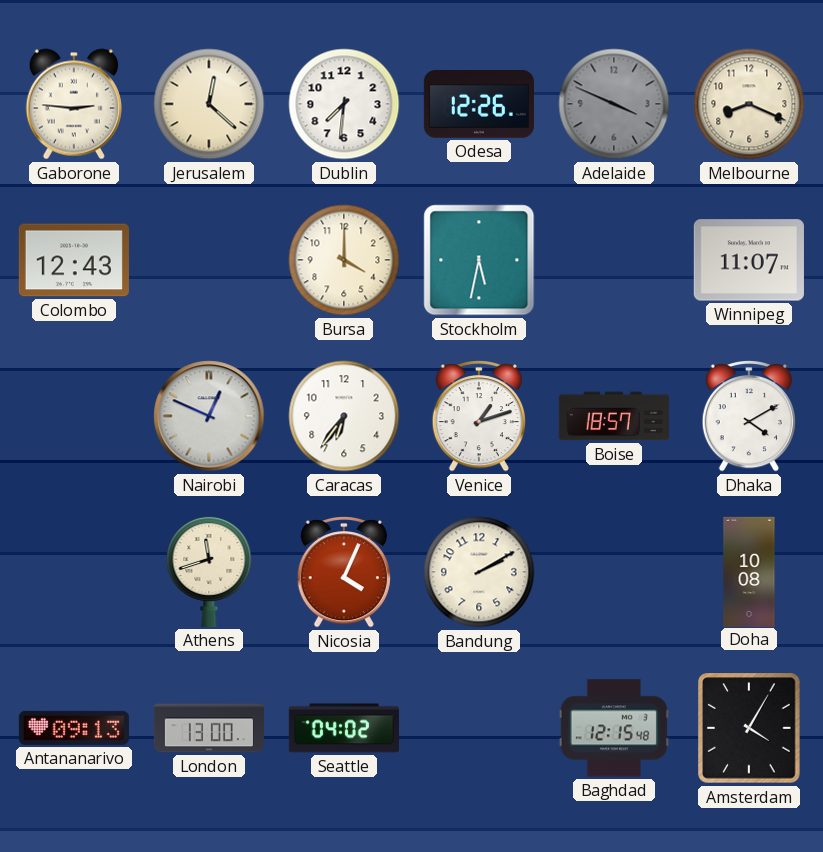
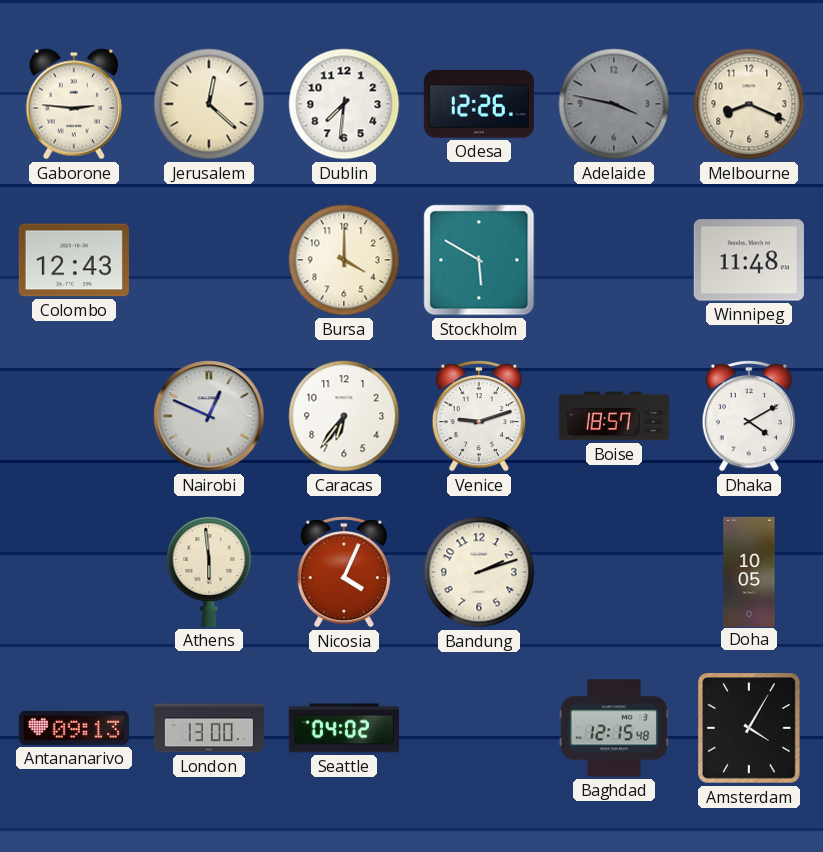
Adelaide: 3:49 -> 3:47 (614, 104)
Stockholm: 5:32 -> 5:50 (479, 260)
Winnipeg: 11:07 -> 11:48 (749, 260)
Venice: 1:12 -> 9:12 (479, 417)
Athens: 11:42 -> 5:59 (209, 571)
Bandung: 2:10 -> 2:12 (479, 572)
Doha: 10:08 -> 10:05 (749, 571)
